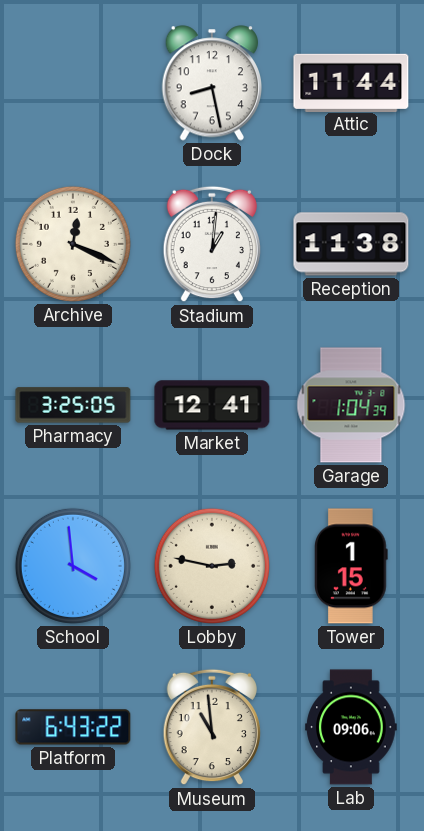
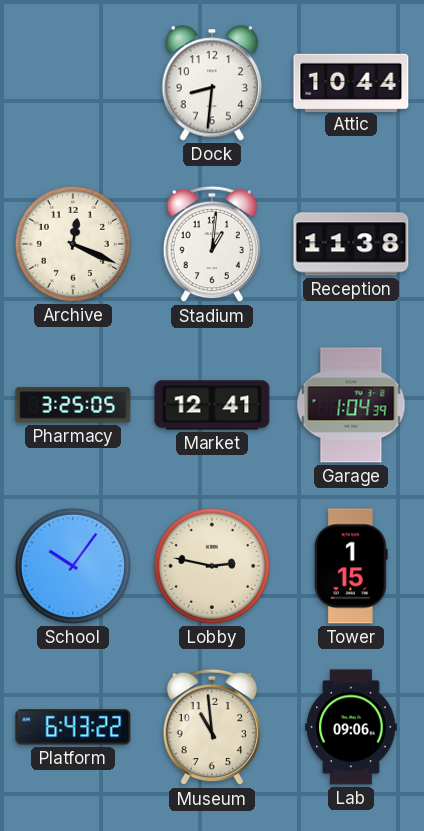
Dock: 8:28 -> 8:31 (211, 83)
Attic: 11:44 -> 10:44 (351, 82)
School: 3:59 -> 10:06 (73, 566)
